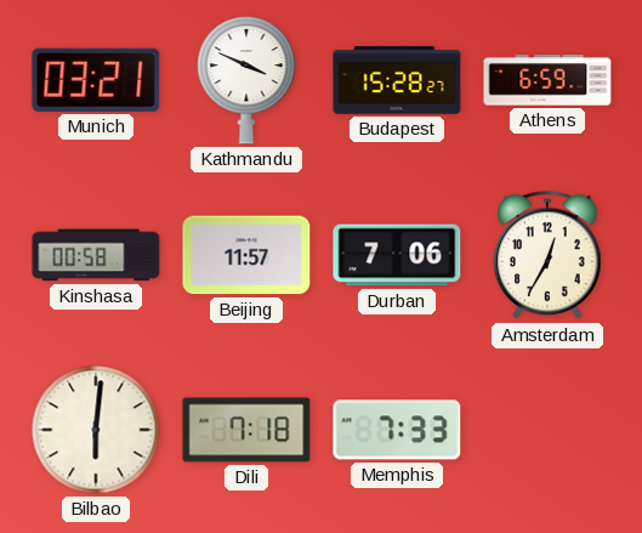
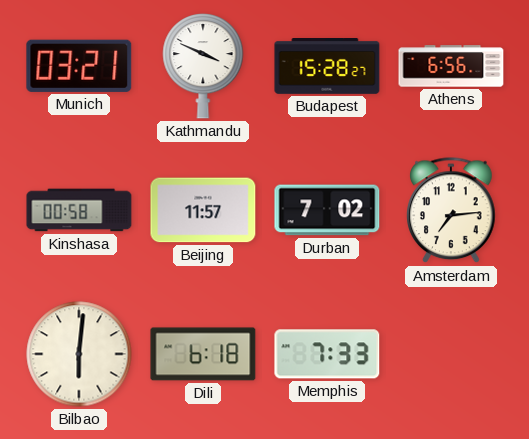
Athens: 6:59 -> 6:56 (451, 66)
Durban: 7:06 -> 7:02 (327, 210)
Amsterdam: 12:35 -> 7:14 (451, 211)
Dili: 7:18 -> 6:18 (203, 354)
